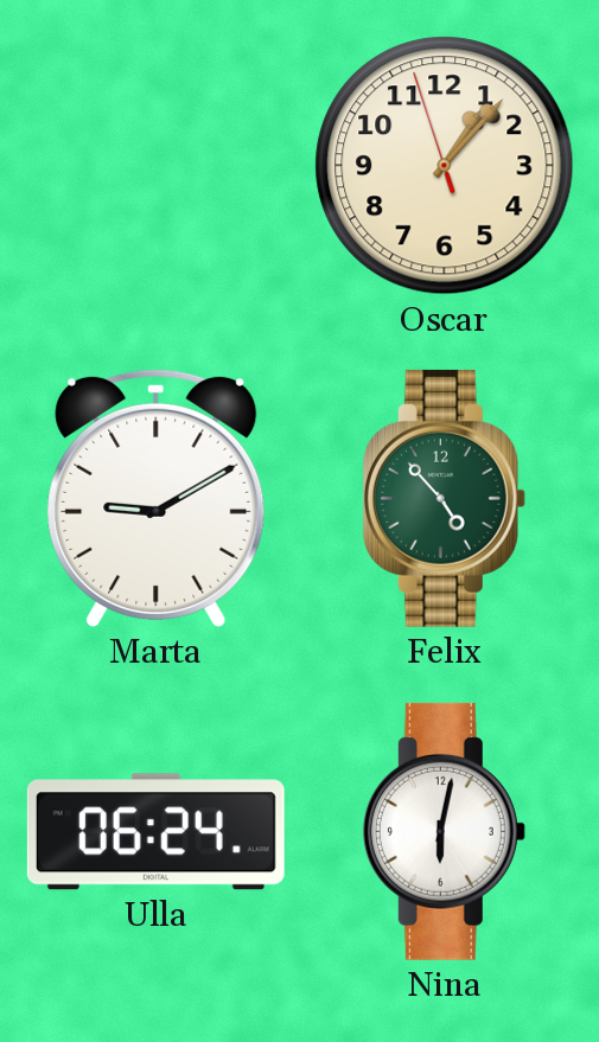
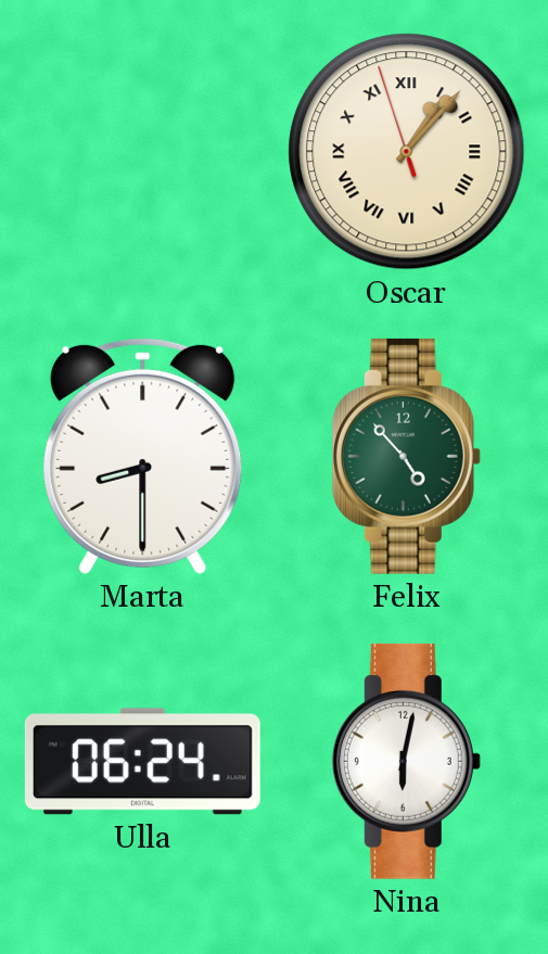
Oscar numerals: Arabic -> Roman (407, 152)
Marta: 9:10 -> 8:30 (143, 456)
